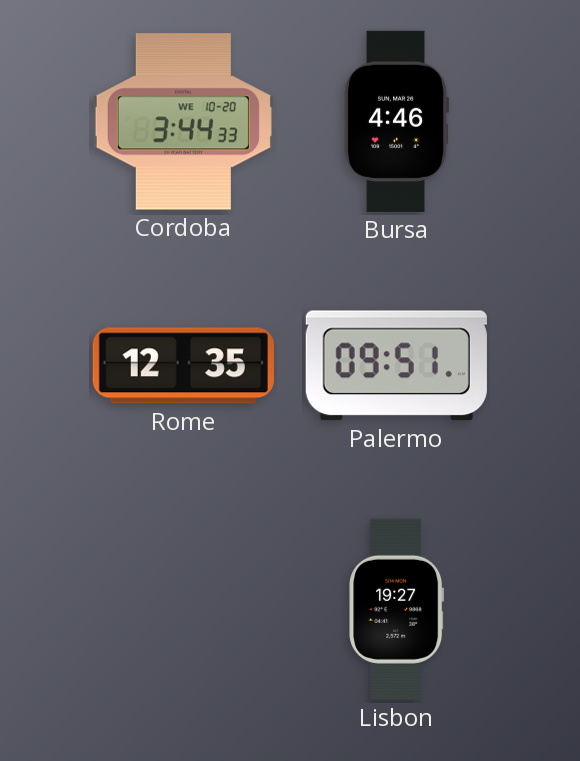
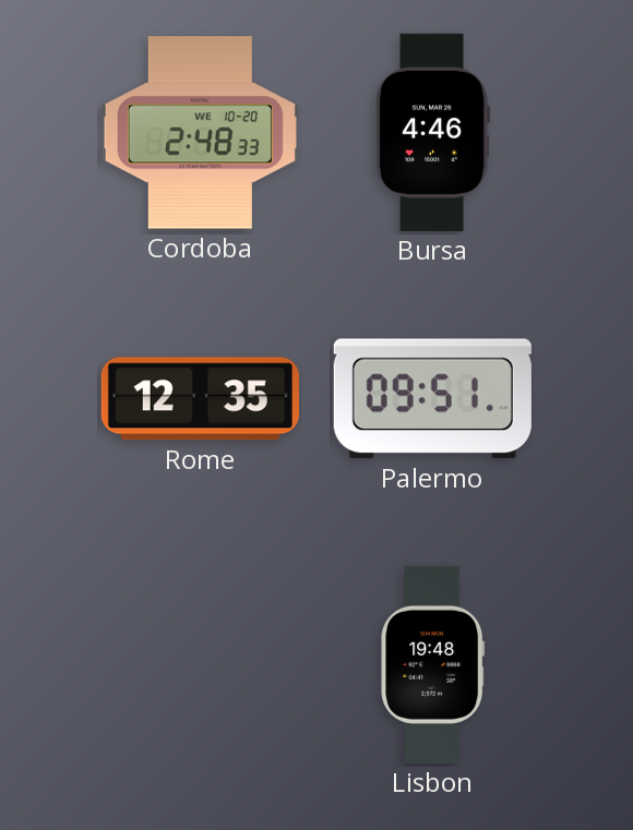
Cordoba: 3:44 -> 2:48 (200, 133)
Lisbon: 19:27 -> 19:48 (433, 664)
